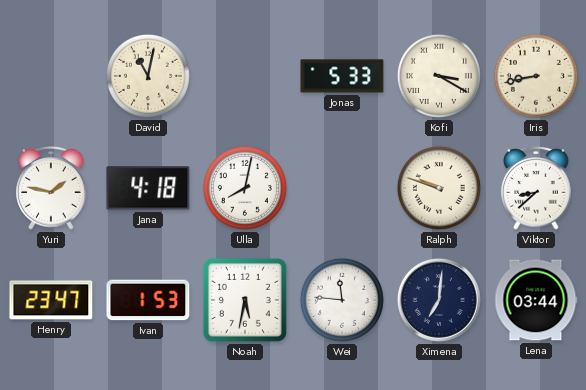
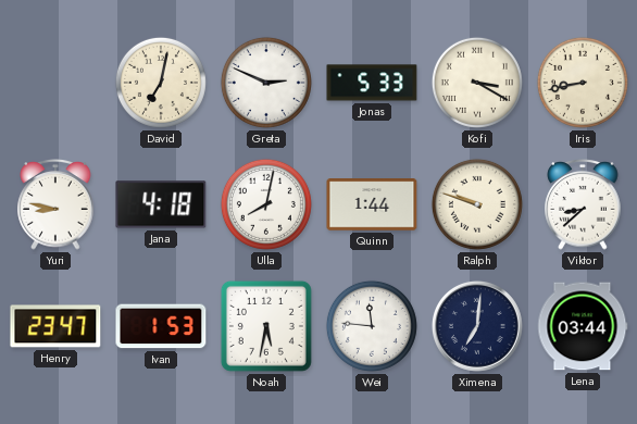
David: 11:02 -> 7:02 (161, 83)
Greta: none -> 2:49 (266, 83)
Yuri: 1:47 -> 8:47 (55, 204)
Quinn: none -> 1:44 (372, 204)
